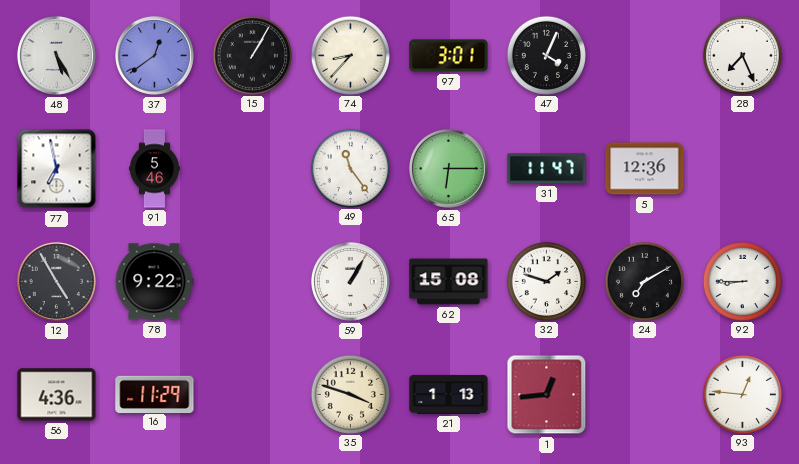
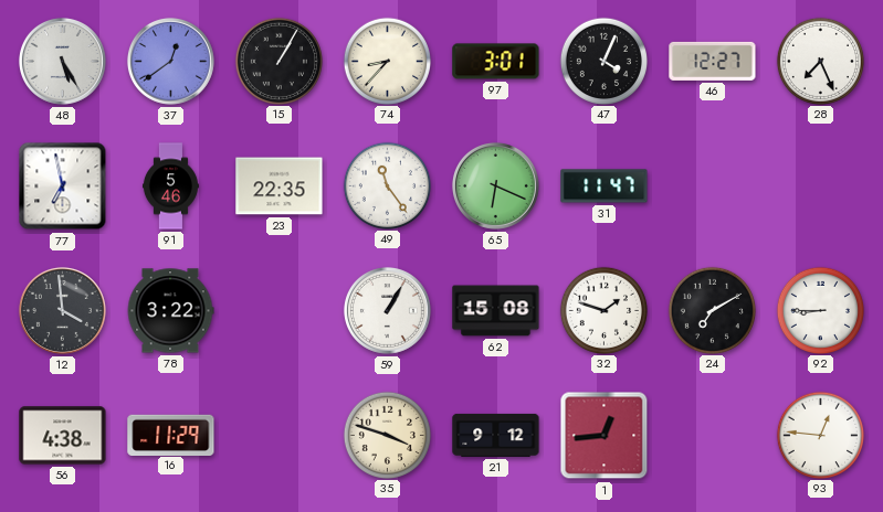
46: none -> 12:27 (713, 61)
23: none -> 22:35 (280, 186)
65: 6:15 -> 6:19 (495, 185)
5: 12:36 -> none (645, 169)
12: 4:55 -> 3:59 (62, 310)
78: 9:22 -> 3:22 (170, 311)
56: 4:36 -> 4:38 (63, 436)
21: 1:13 -> 9:12 (496, 435)
